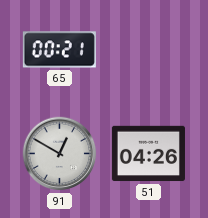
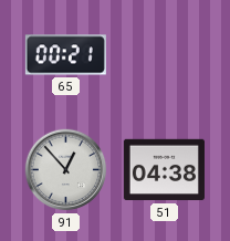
91: 12:50 -> 12:53 (66, 170)
51: 04:26 -> 04:38 (164, 170)
